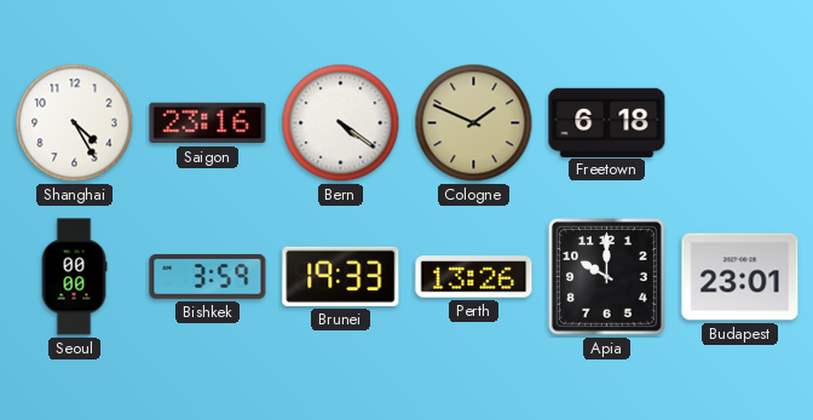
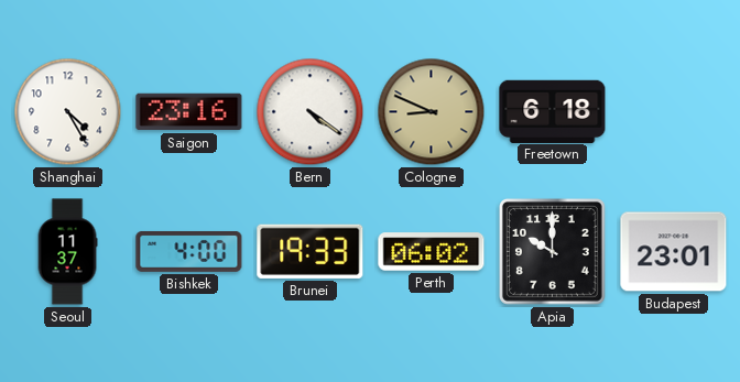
Cologne: 1:49 -> 8:49 (432, 112)
Seoul: 00:00 -> 11:37 (67, 252)
Bishkek: 3:59 -> 4:00 (189, 251)
Perth: 13:26 -> 06:02 (432, 252)
